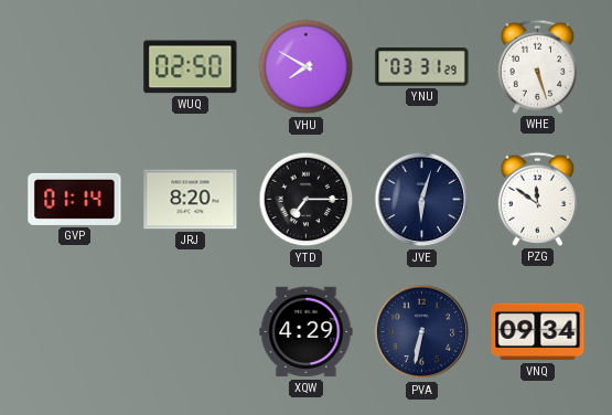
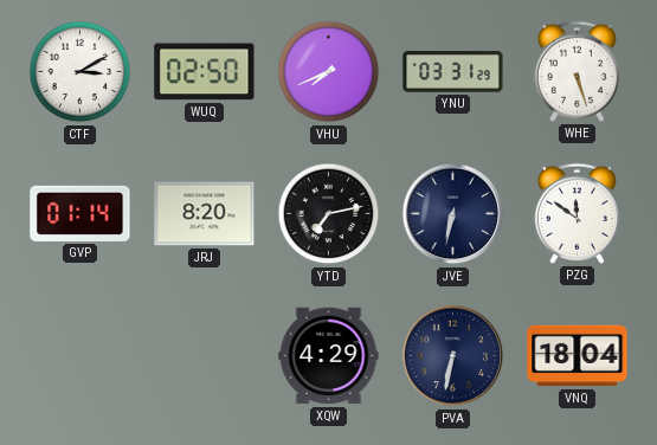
CTF: none -> 3:10 (80, 72)
VHU: 7:50 -> 7:41 (329, 72)
YTD: 7:15 -> 7:13 (329, 214)
JVE: 6:03 -> 6:32 (453, 214)
VNQ: 09:34 -> 18:04 (578, 356)
